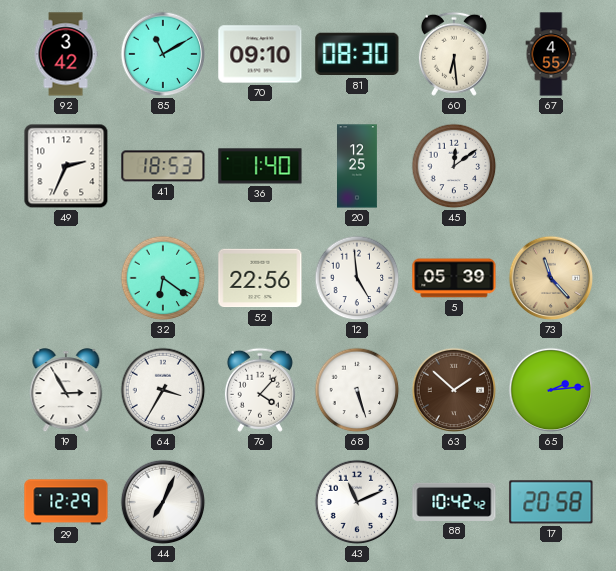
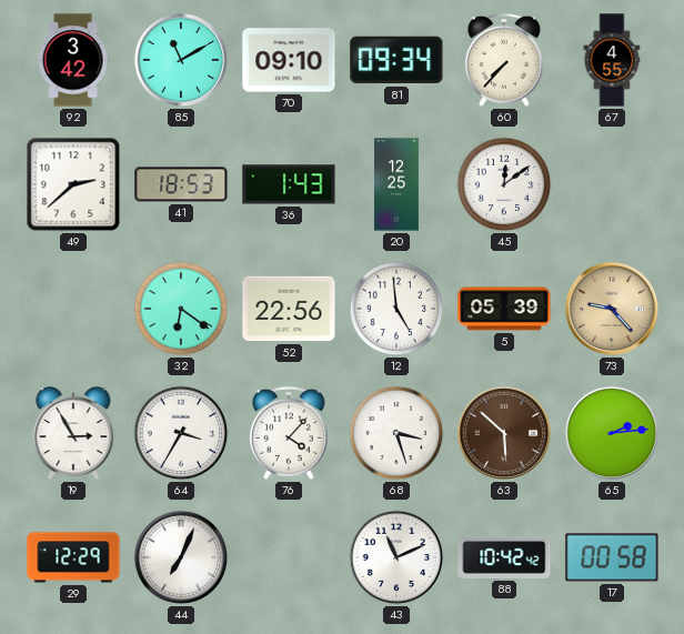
81: 08:30 -> 09:34 (396, 60)
60: 6:29 -> 7:37 (504, 60)
49: 2:34 -> 2:38 (73, 184)
36: 1:40 -> 1:43 (289, 184)
73: 11:23 -> 9:23 (612, 309)
68: 5:27 -> 3:27 (396, 433)
63: 1:52 -> 5:52 (504, 433)
17: 20:58 -> 00:58 (612, 557)
